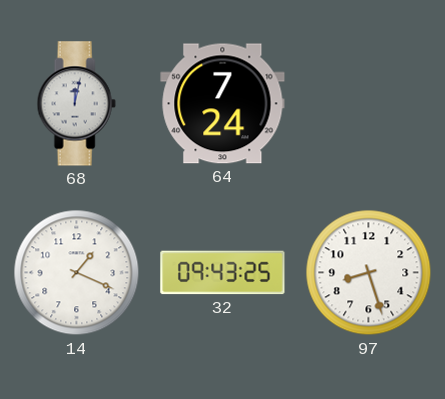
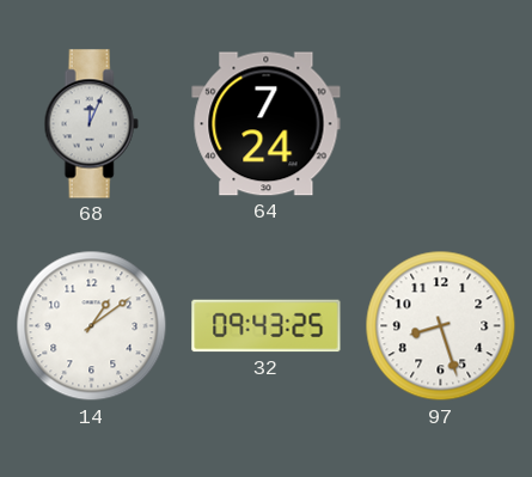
68: 12:02 -> 12:04 (91, 124)
14: 1:19 -> 1:09 (92, 326)
